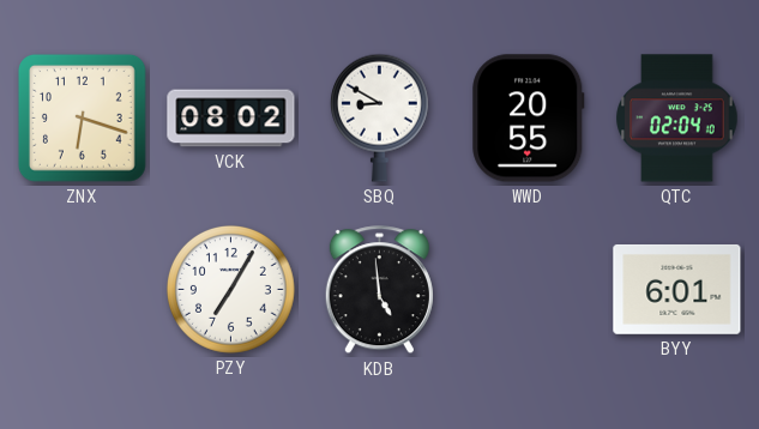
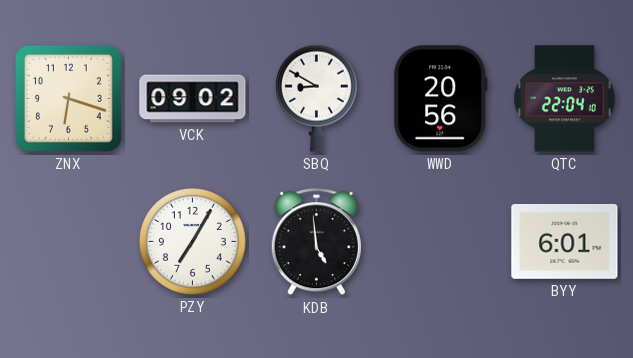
VCK: 08:02 -> 09:02 (193, 99)
WWD: 20:55 -> 20:56 (441, 99)
QTC: 02:04 -> 22:04 (565, 99)
